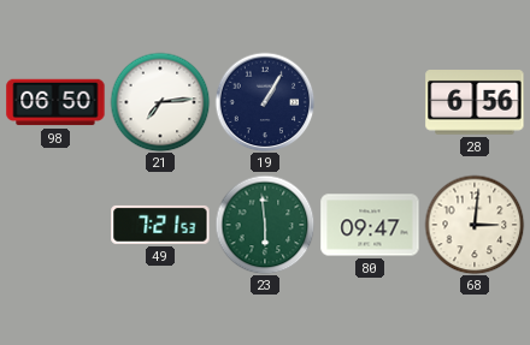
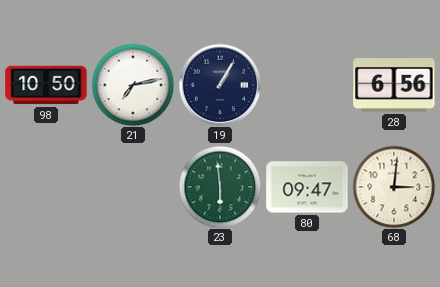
98: 06:50 -> 10:50 (46, 85)
21: 7:14 -> 7:13 (133, 85)
49: 7:21 -> none (160, 225)
